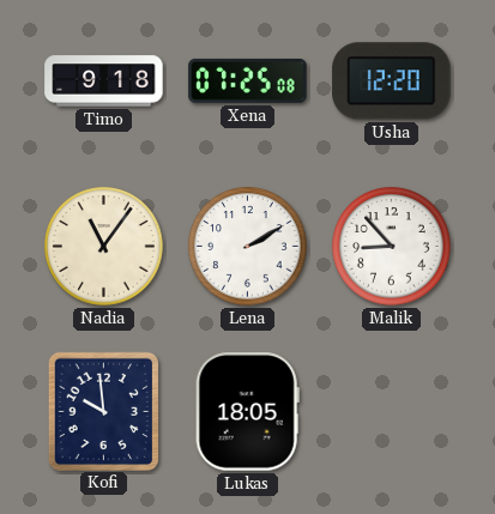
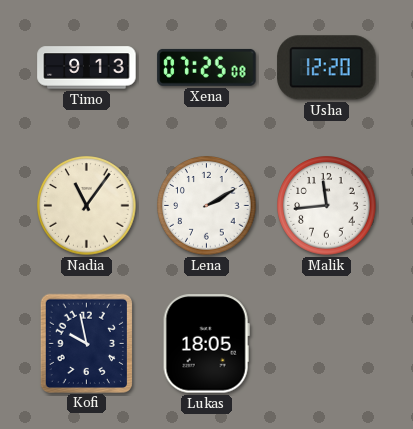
Timo: 9:18 -> 9:13 (87, 68)
Malik: 8:53 -> 11:44 (327, 206)
Kofi: 9:59 -> 9:58 (86, 343)
